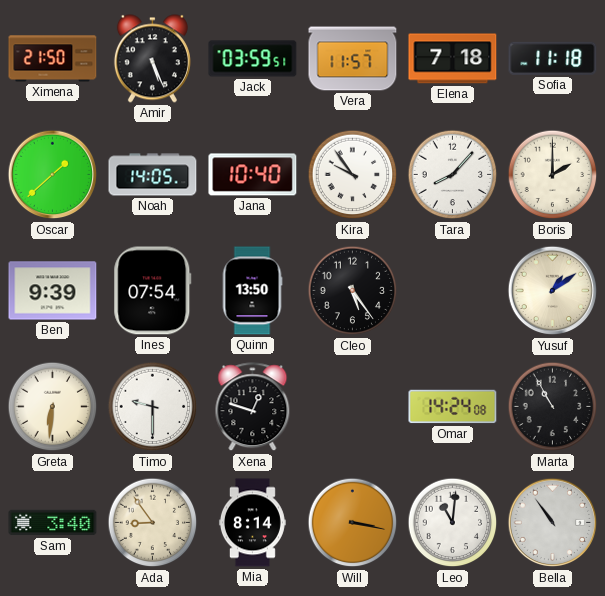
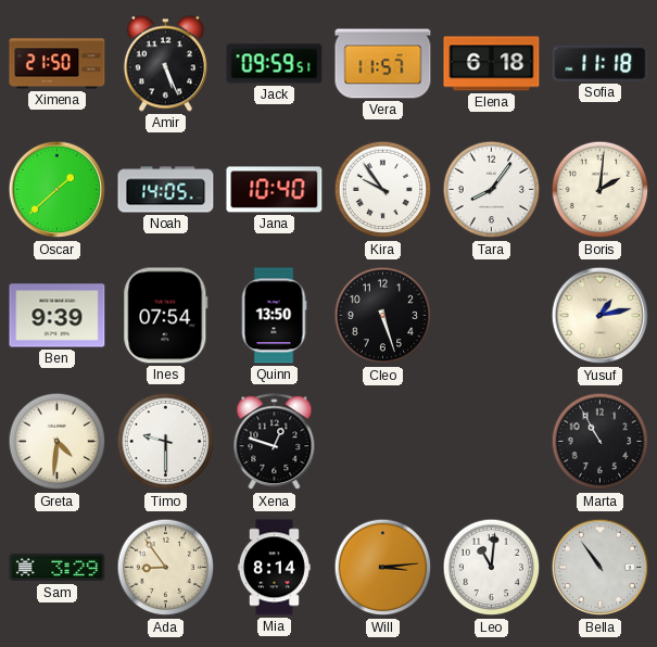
Jack: 03:59 -> 09:59 (275, 64)
Elena: 7:18 -> 6:18 (492, 64)
Tara: 8:07 -> 8:06 (492, 190)
Boris: 2:00 -> 2:01 (601, 190)
Cleo: 5:24 -> 5:27 (383, 316)
Yusuf: 1:09 -> 1:13 (601, 316)
Greta: 6:31 -> 4:31 (58, 442)
Omar: 14:24 -> none (453, 407)
Sam: 3:40 -> 3:29 (58, 568)
Will: 3:17 -> 3:14 (383, 568)
